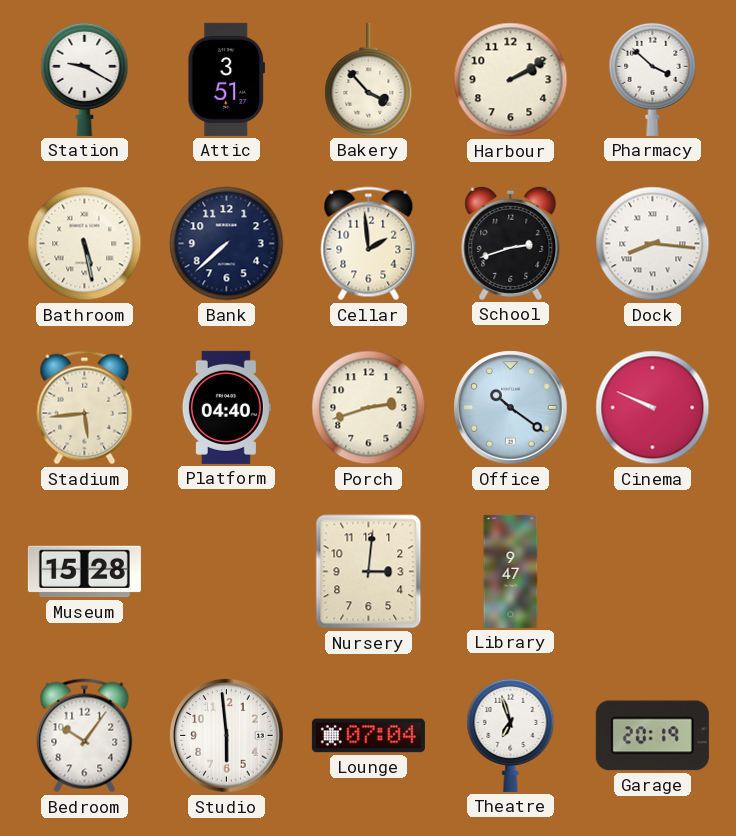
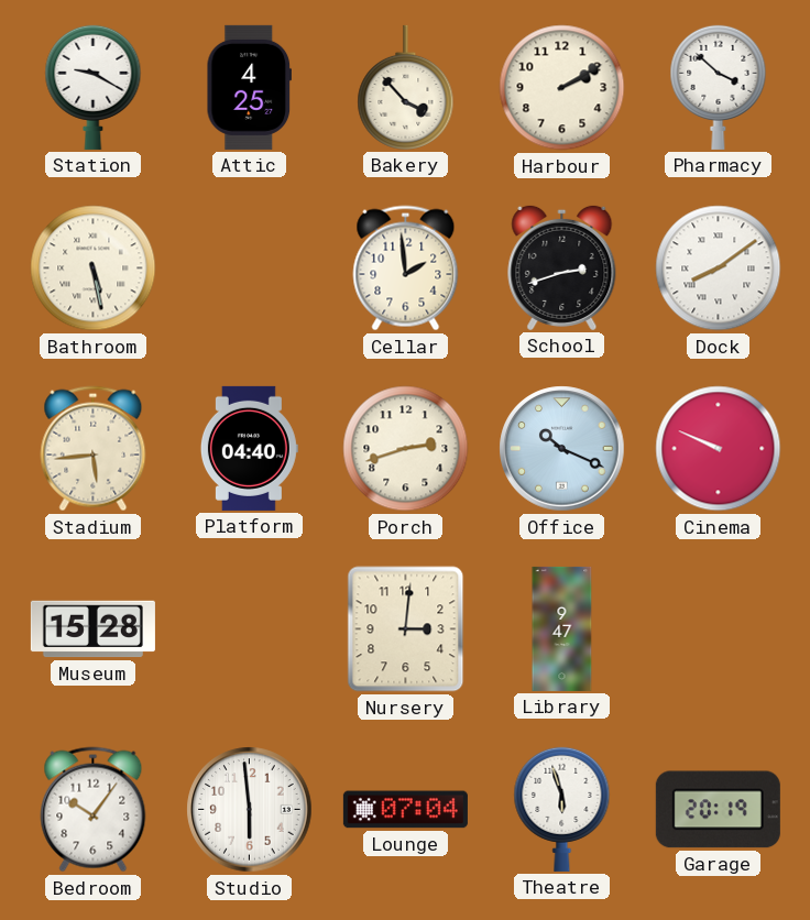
Attic: 3:51 -> 4:25 (249, 87)
Bank: 7:38 -> none (227, 244)
Dock: 8:16 -> 8:09 (719, 269)
Office: 10:21 -> 10:19 (562, 449)
Theatre: 6:57 -> 5:57 (562, 809)
